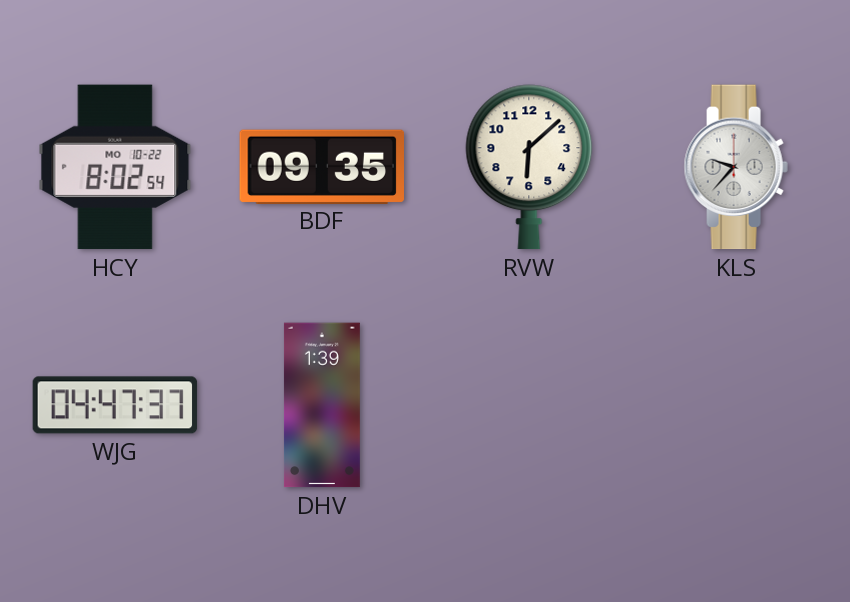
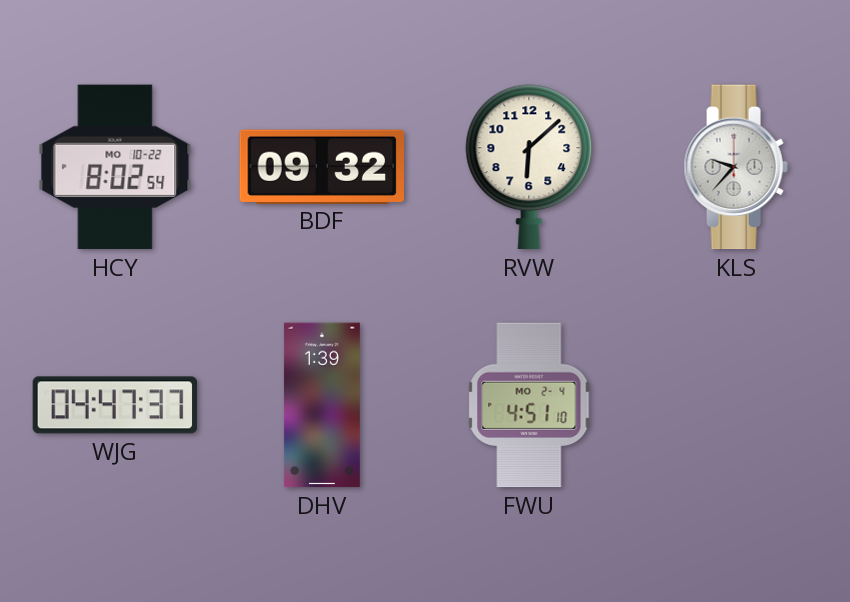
BDF: 09:35 -> 09:32 (321, 166)
FWU: none -> 4:51 (529, 405)
